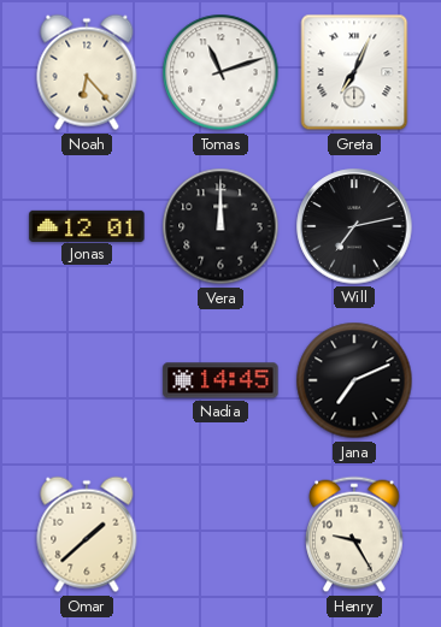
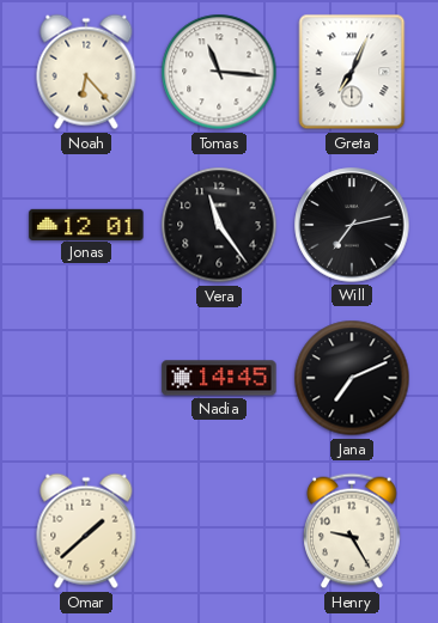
Tomas: 11:12 -> 11:16 (219, 72)
Vera: 12:00 -> 11:24 (219, 225)
